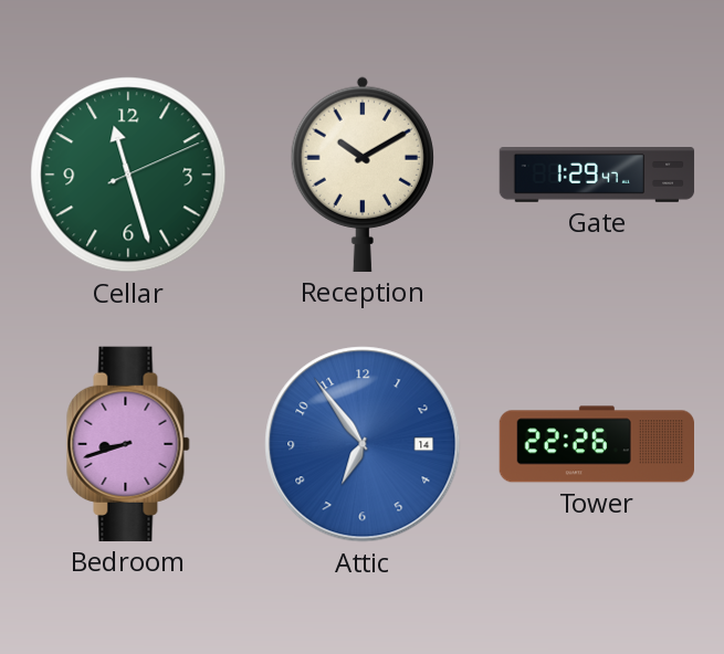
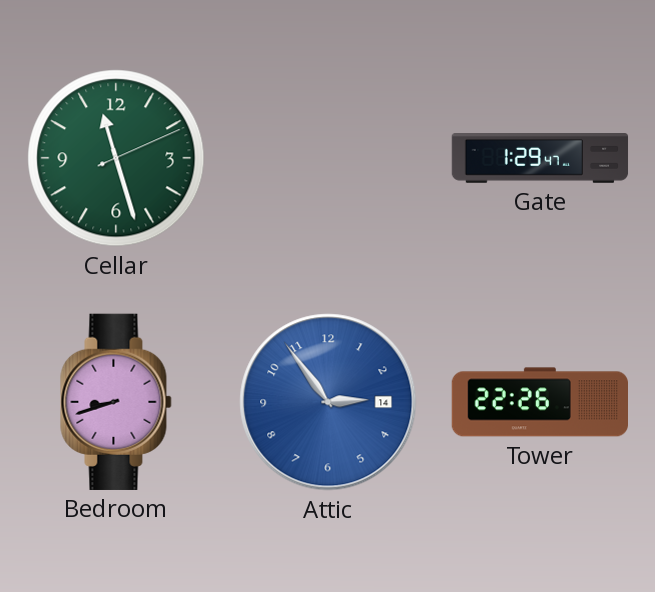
Reception: 10:10 -> none (363, 175)
Attic: 6:54 -> 2:54 (328, 402)
